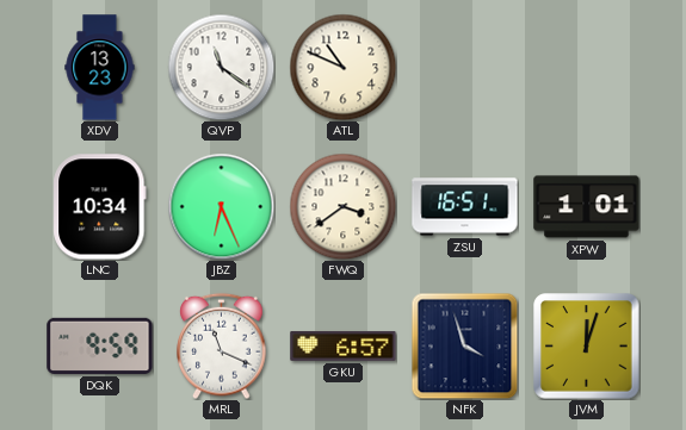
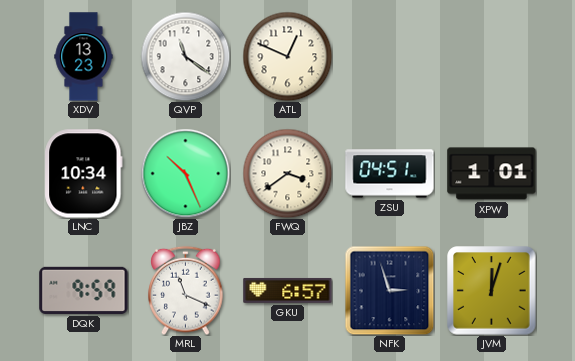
ATL: 10:49 -> 12:49 (287, 56)
JBZ: 6:26 -> 10:26 (185, 173)
ZSU: 16:51 -> 04:51 (390, 174)
NFK: 3:57 -> 2:57 (389, 290)
